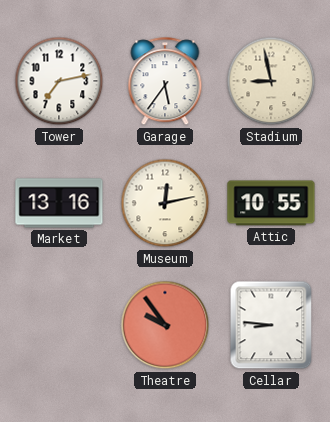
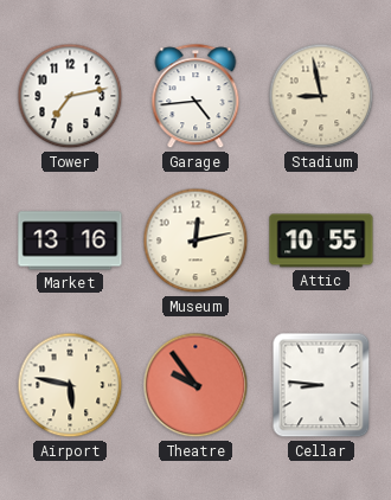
Garage: 5:36 -> 4:44 (195, 97)
Airport: none -> 5:47 (70, 385)
